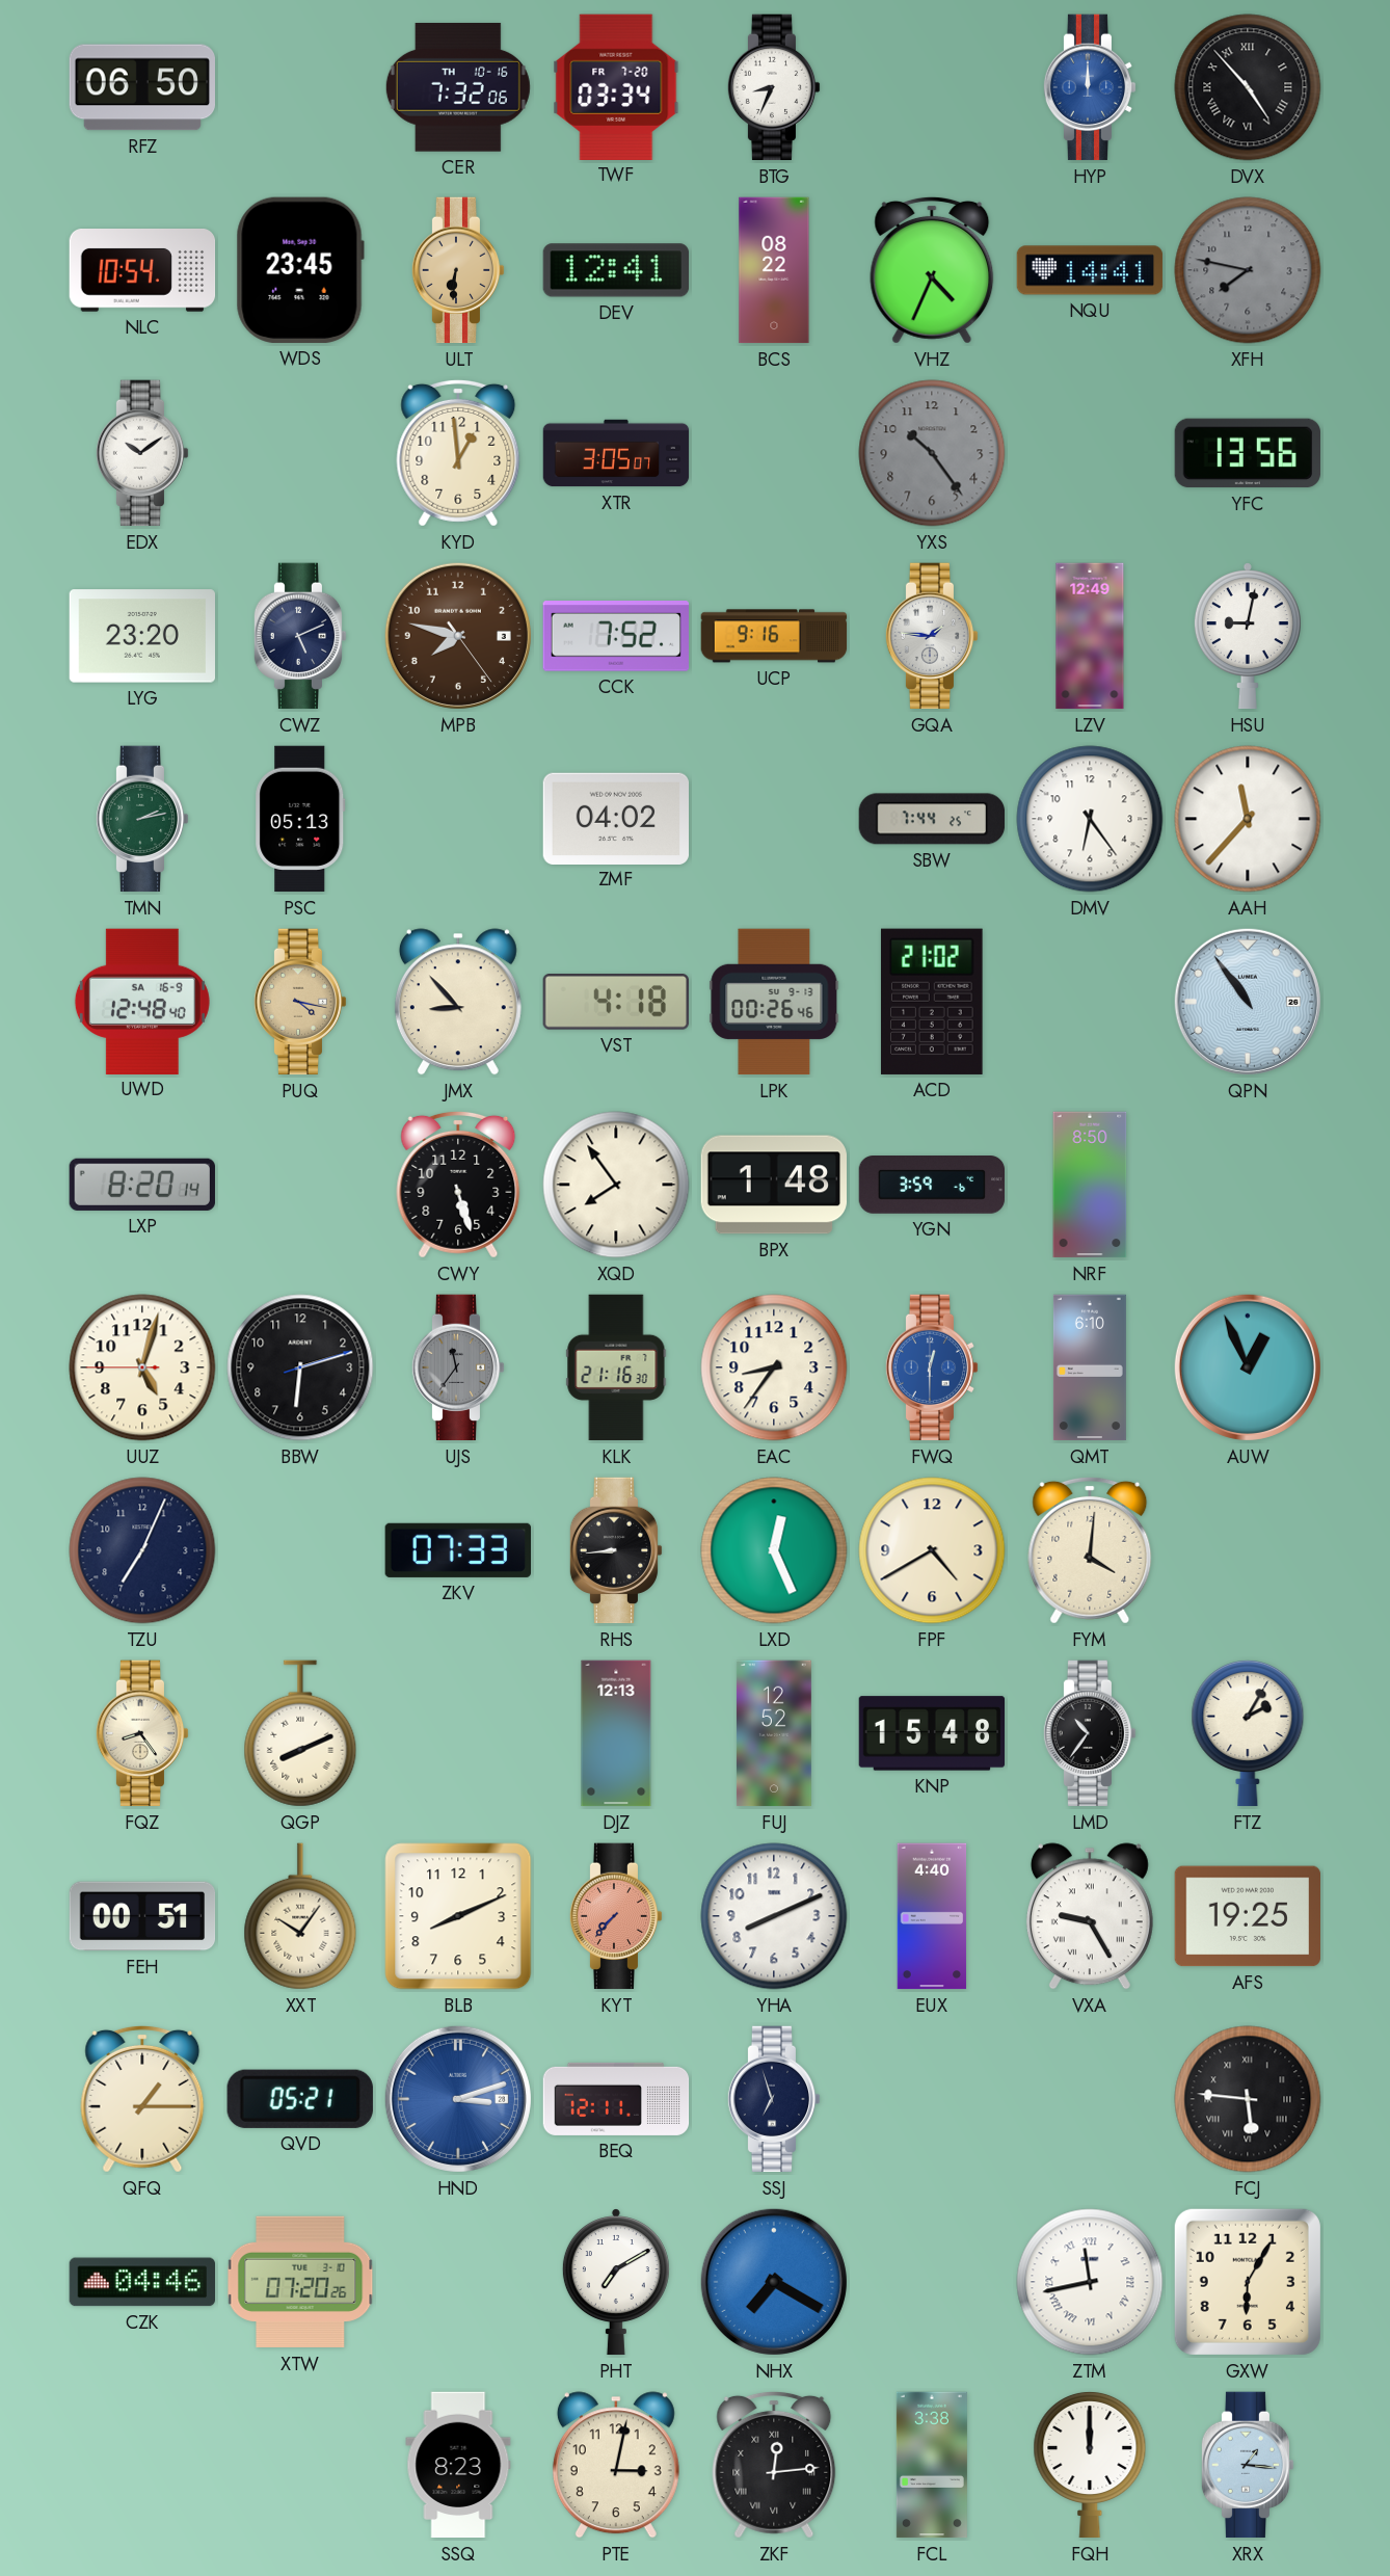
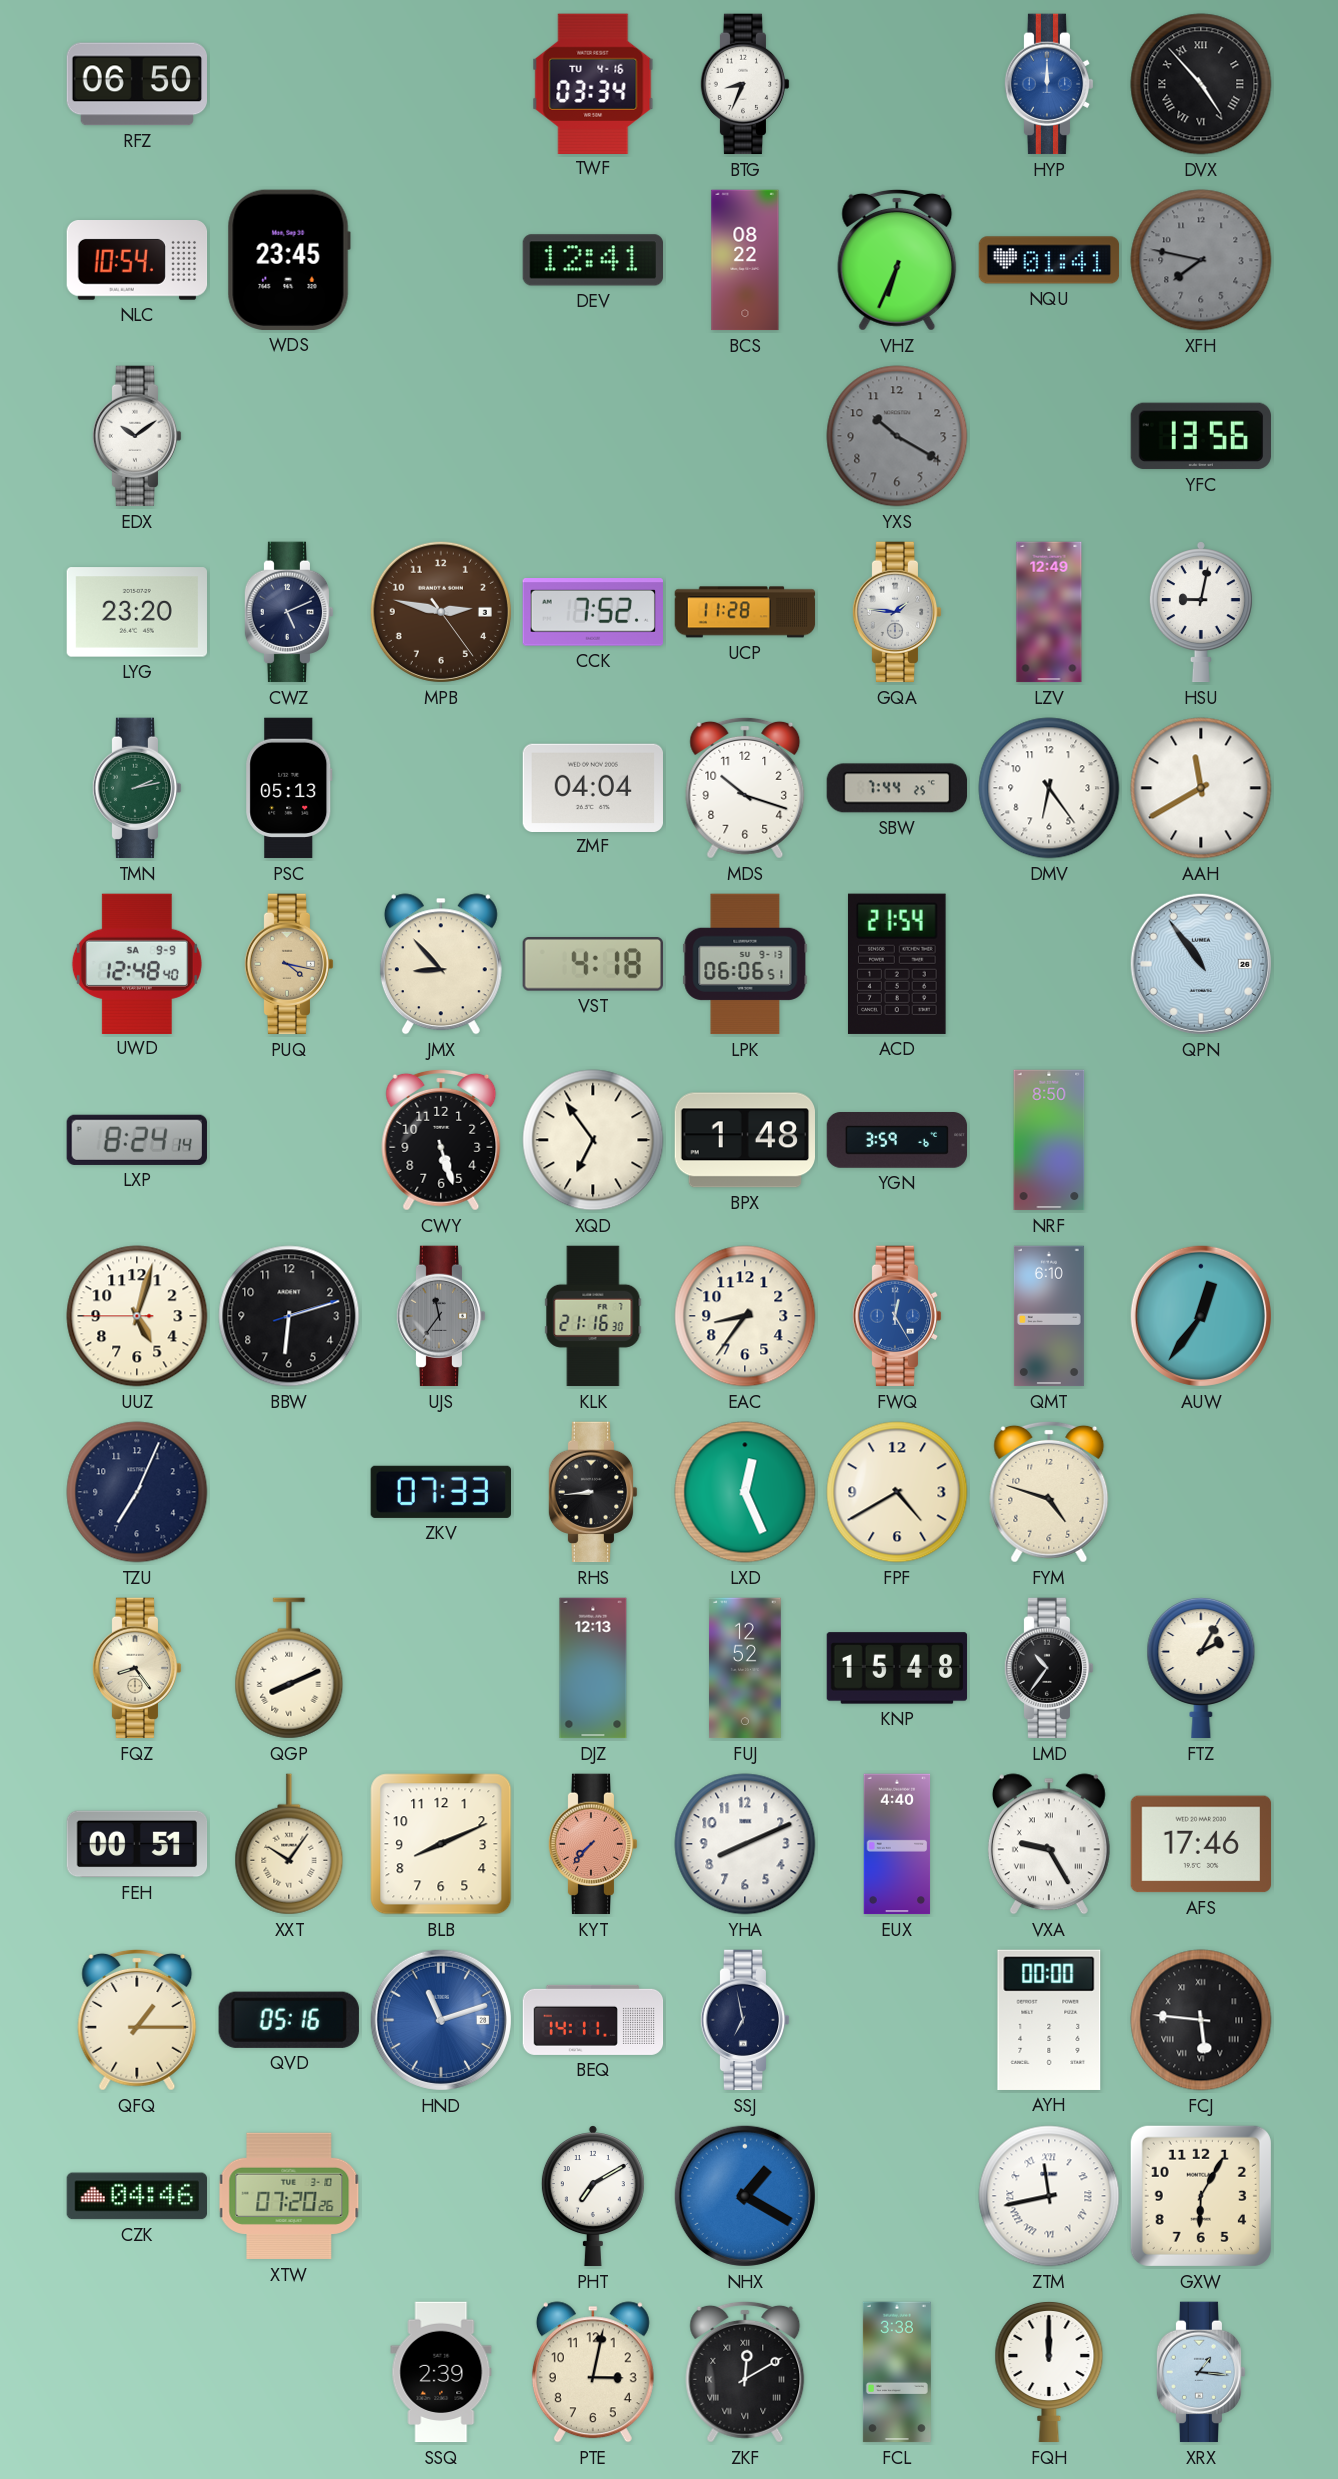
CER: 7:32 -> none (458, 87)
TWF date: FR 7-20 -> TU 4-16 (593, 83)
ULT: 6:31 -> none (458, 270)
VHZ: 4:34 -> 6:34 (897, 260)
NQU: 14:41 -> 01:41 (1049, 260)
KYD: 12:59 -> none (458, 453)
XTR: 3:05 -> none (616, 453)
YXS: 10:24 -> 10:20 (897, 436)
MPB: 7:47 -> 2:47 (441, 612)
UCP: 9:16 -> 11:28 (745, 612)
ZMF: 04:02 -> 04:04 (593, 787)
MDS: none -> 10:18 (745, 788)
AAH: 11:37 -> 11:40 (1201, 788)
UWD date: SA 16-9 -> SA 9-9 (137, 963)
LPK: 00:26 -> 06:06 (745, 964)
ACD: 21:02 -> 21:54 (897, 964)
LXP: 8:20 -> 8:24 (137, 1140)
XQD: 7:54 -> 6:54 (593, 1140)
FWQ: 12:30 -> 12:25 (897, 1316)
AUW: 12:56 -> 12:36 (1201, 1316)
FYM: 4:01 -> 4:48 (1049, 1492)
AFS: 19:25 -> 17:46 (1201, 1844)
QVD: 05:21 -> 05:16 (289, 2020)
HND: 3:12 -> 11:12 (441, 2020)
BEQ: 12:11 -> 14:11 (593, 2020)
SSJ: 6:57 -> 6:58 (745, 2020)
AYH: none -> 00:00 (1049, 2020)
NHX: 7:20 -> 1:20 (745, 2196)
SSQ: 8:23 -> 2:39 (441, 2372)
ZKF: 12:14 -> 12:10 (745, 2372)
